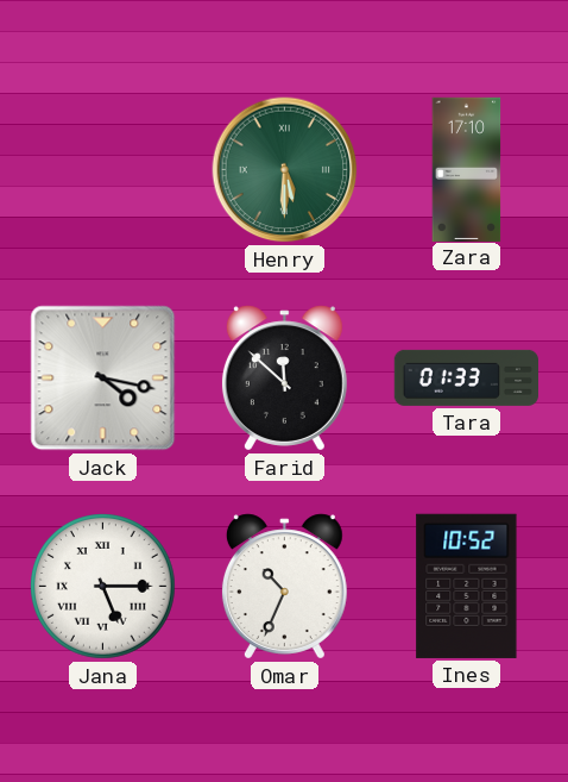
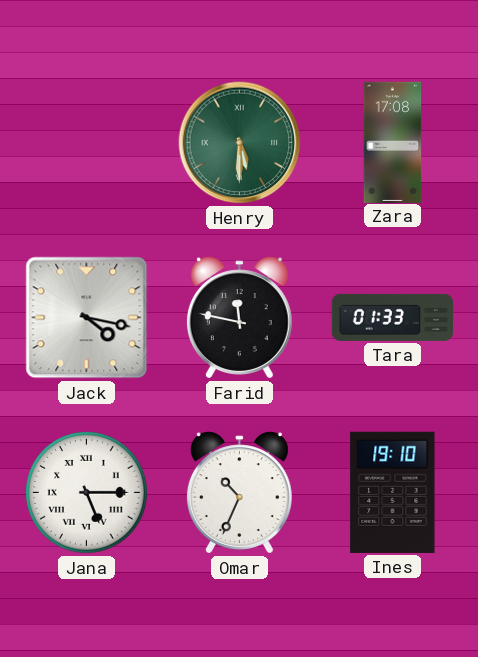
Zara: 17:10 -> 17:08 (393, 142)
Farid: 11:52 -> 11:47 (239, 318)
Ines: 10:52 -> 19:10 (393, 492)
